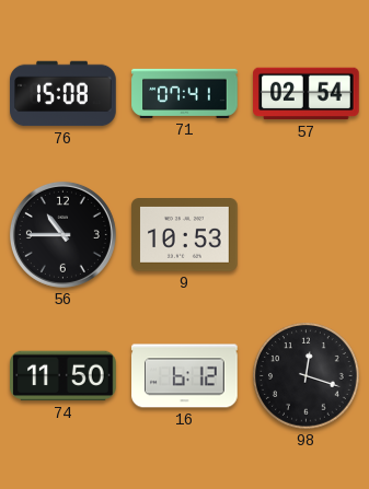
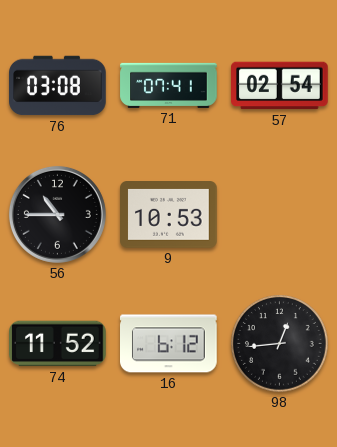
76: 15:08 -> 03:08 (58, 86)
74: 11:50 -> 11:52 (58, 344)
98: 12:18 -> 12:44 (280, 344)
